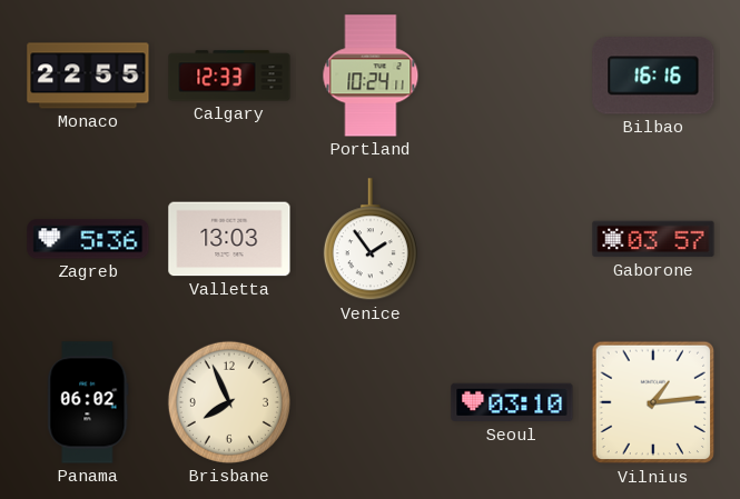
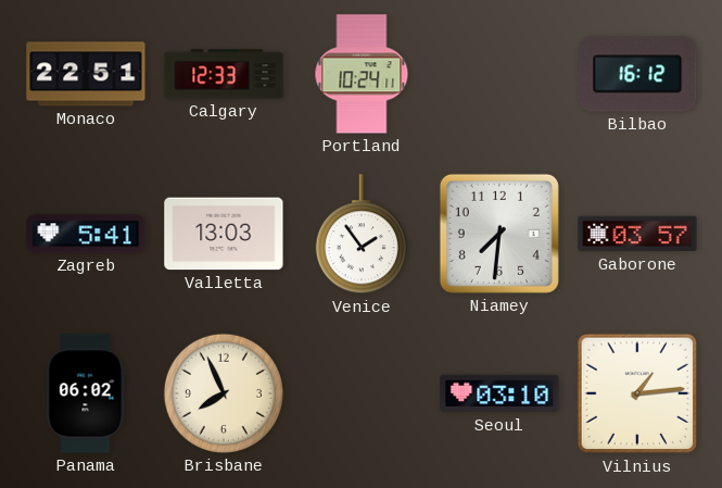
Monaco: 22:55 -> 22:51 (86, 74)
Bilbao: 16:16 -> 16:12 (637, 74)
Zagreb: 5:36 -> 5:41 (86, 234)
Niamey: none -> 7:31 (499, 234)
